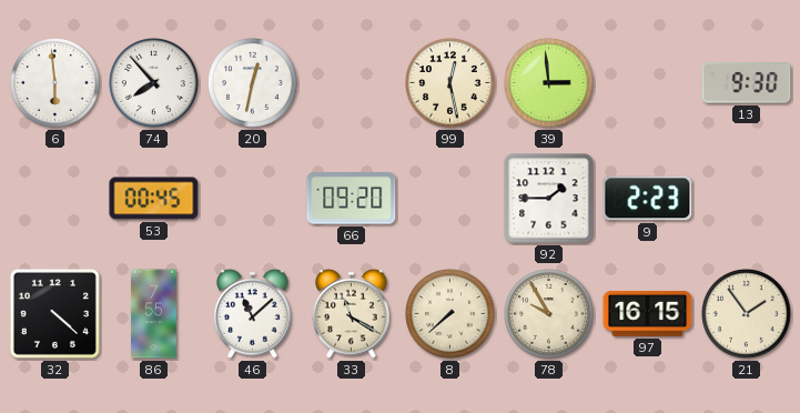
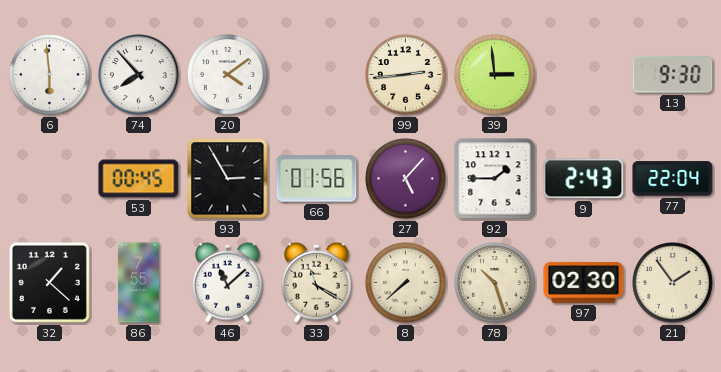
20: 12:32 -> 4:09 (228, 75)
99: 12:28 -> 2:44 (406, 75)
93: none -> 2:55 (228, 179)
66: 09:20 -> 01:56 (317, 179)
27: none -> 5:07 (406, 179)
9: 2:23 -> 2:43 (584, 179)
77: none -> 22:04 (673, 179)
32: 4:22 -> 1:22 (49, 282)
78: 9:55 -> 10:27 (495, 283)
97: 16:15 -> 02:30 (584, 282)
